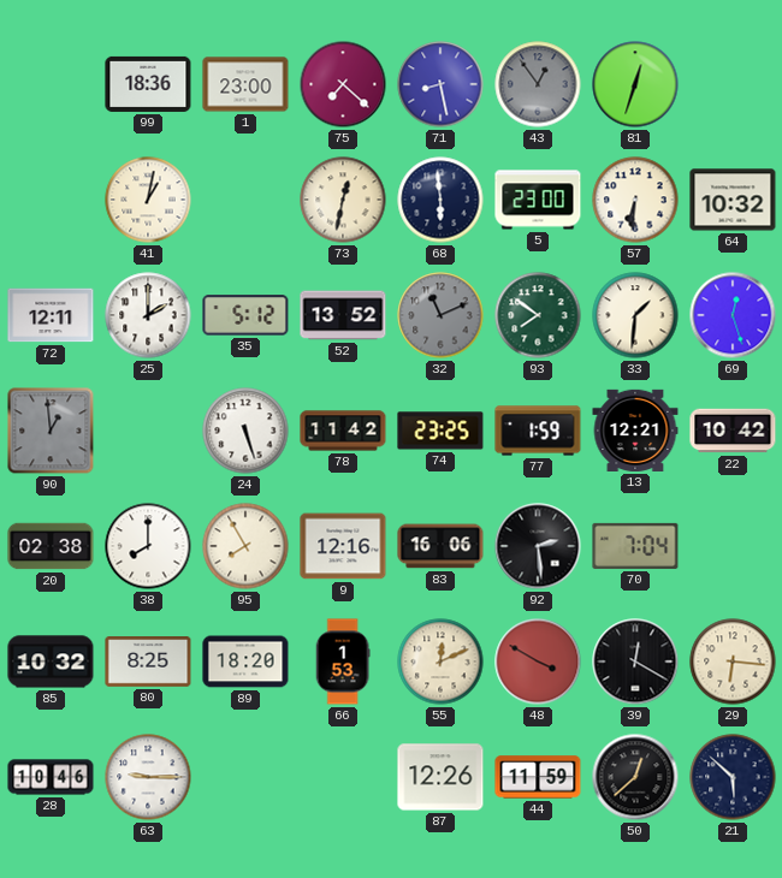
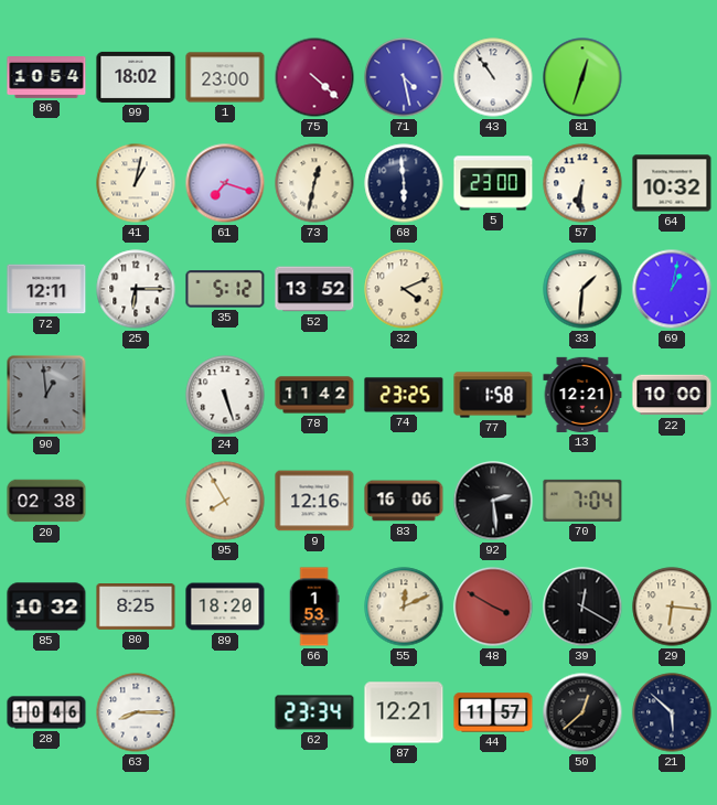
86: none -> 10:54 (46, 78)
99: 18:36 -> 18:02 (136, 77)
75: 7:22 -> 4:22 (314, 77)
71: 8:28 -> 4:28 (404, 77)
43: 12:54 -> 10:54 (493, 77)
43 dial: grey -> white (493, 77)
61: none -> 7:18 (225, 183)
25: 2:00 -> 6:15 (136, 289)
32: 11:11 -> 4:11 (404, 289)
32 dial: grey -> cream (404, 289)
93: 7:51 -> none (538, 315)
69: 12:27 -> 1:02 (672, 289)
77: 1:59 -> 1:58 (493, 395)
22: 10:42 -> 10:00 (672, 395)
38: 8:00 -> none (148, 546)
63: 9:15 -> 8:15 (136, 712)
62: none -> 23:34 (314, 712)
87: 12:26 -> 12:21 (404, 712)
44: 11:59 -> 11:57 (493, 712)
